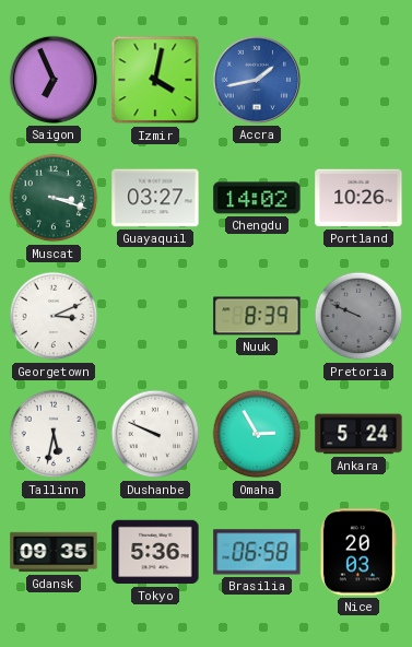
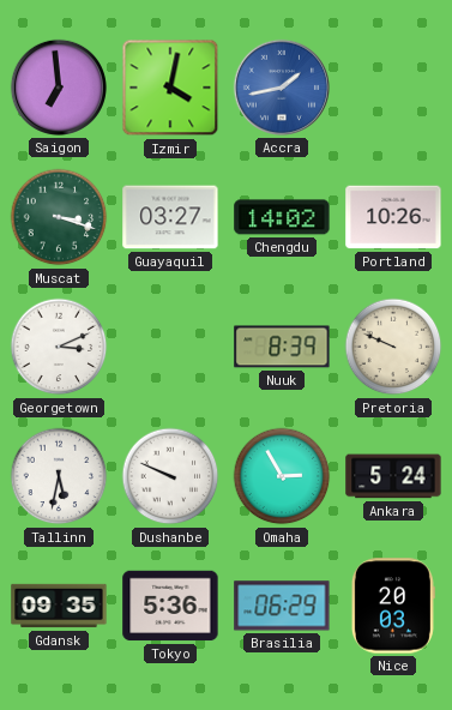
Saigon: 6:56 -> 6:59 (59, 88)
Pretoria dial: grey -> cream (393, 347)
Brasilia: 06:58 -> 06:29 (282, 606)
